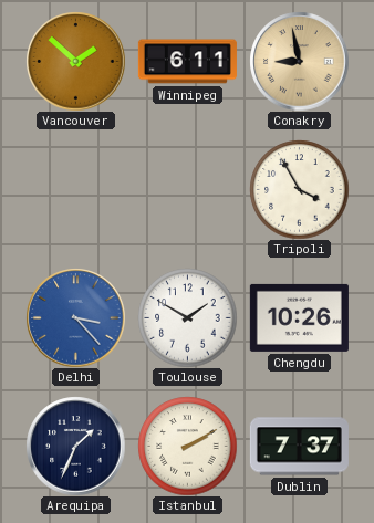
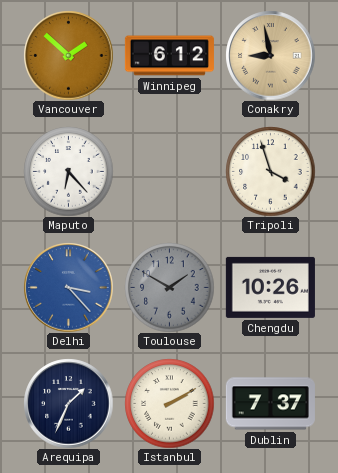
Winnipeg: 6:11 -> 6:12 (169, 56)
Maputo: none -> 6:23 (68, 171)
Tripoli: 3:55 -> 3:57 (270, 171)
Toulouse dial: white -> grey (169, 287)
